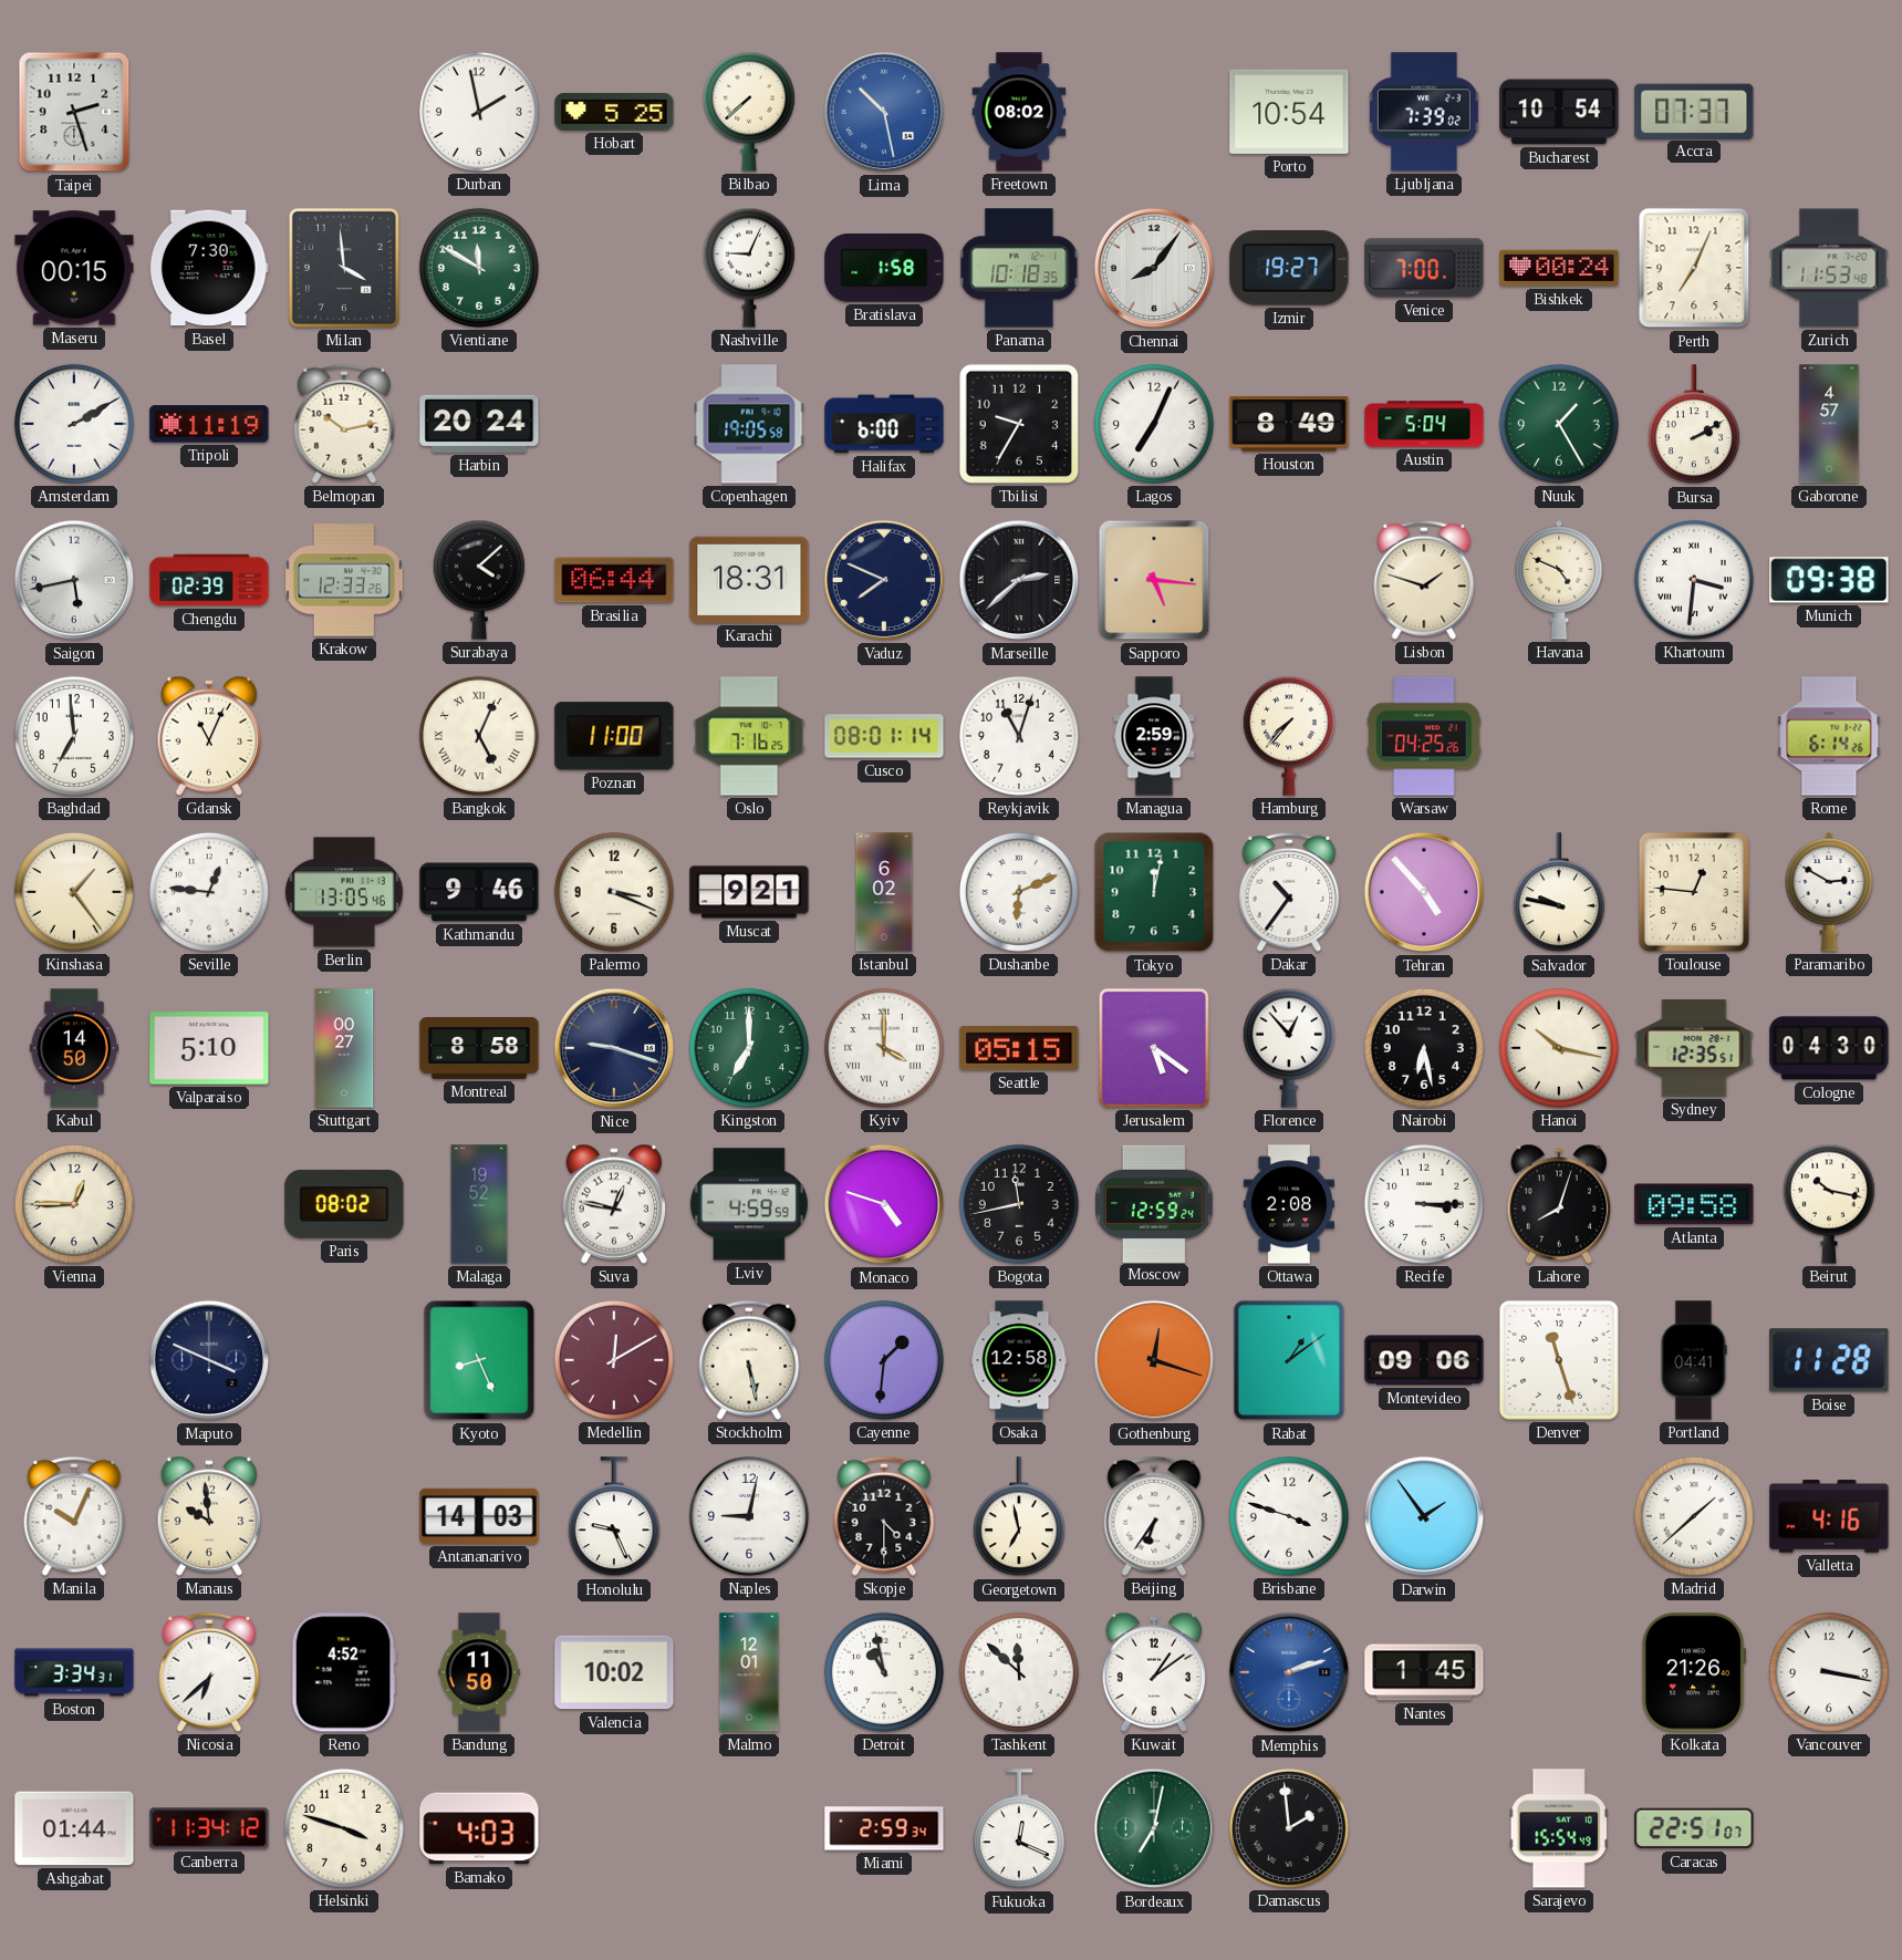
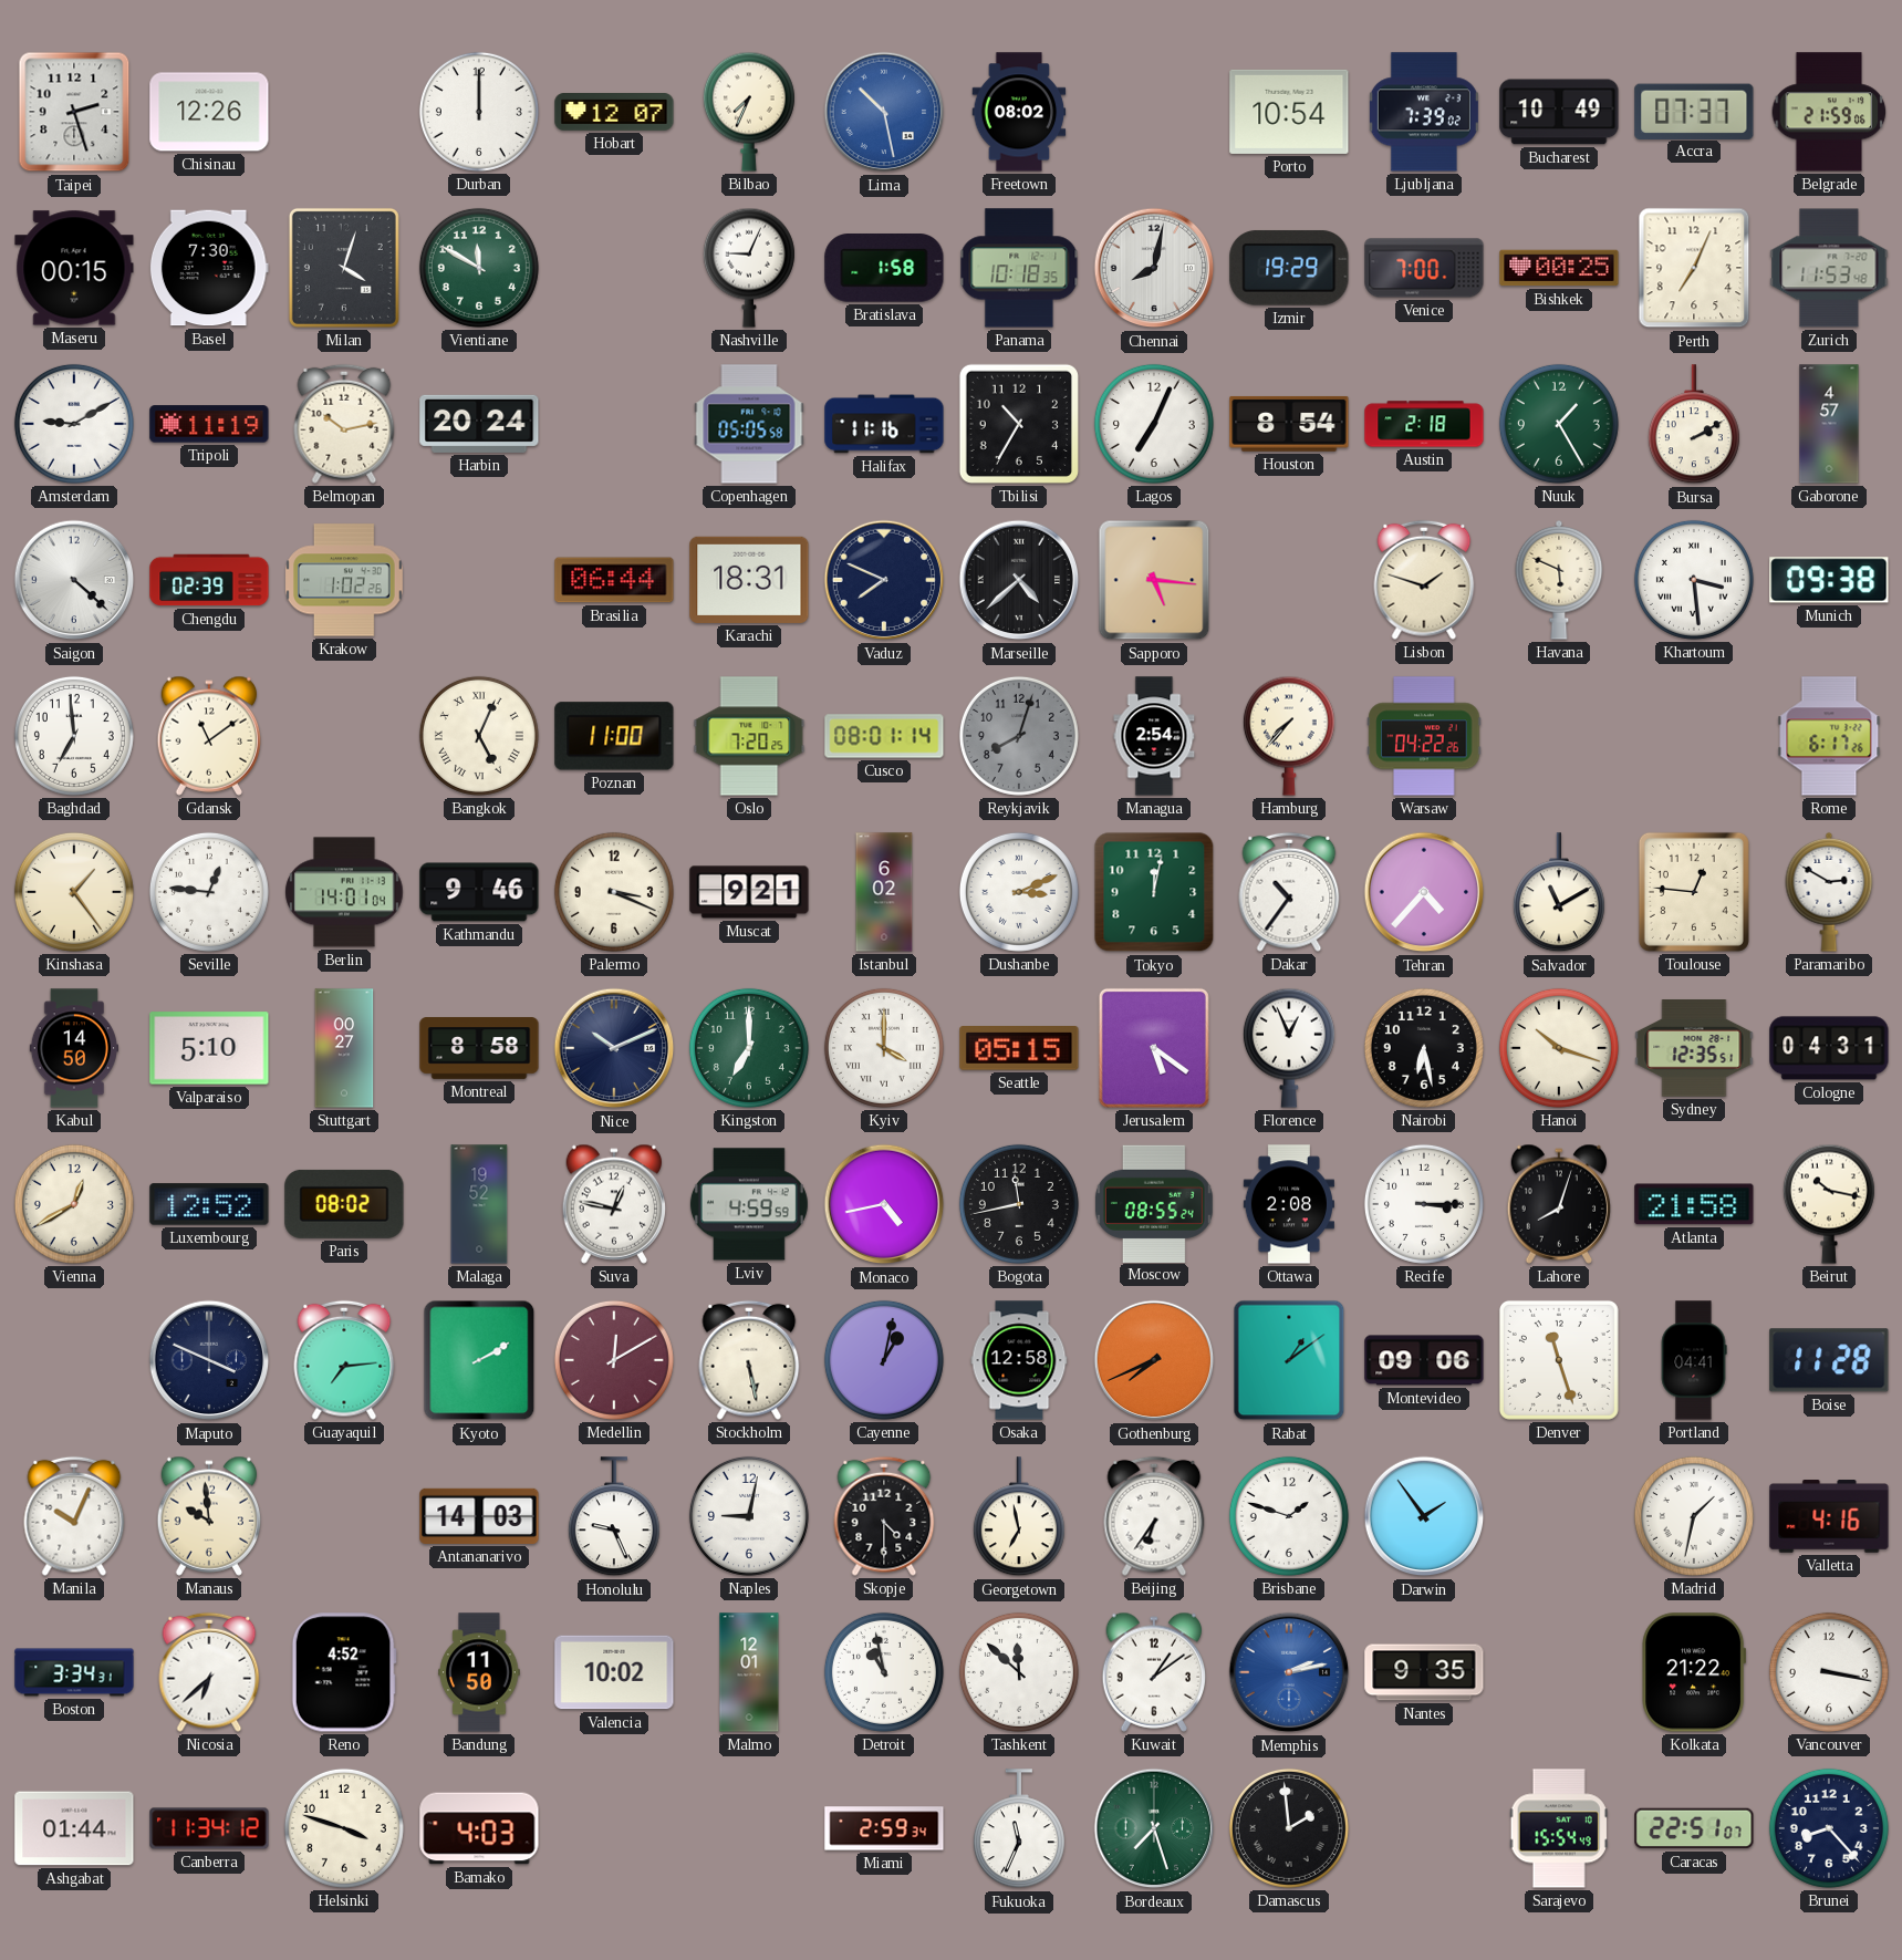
Chisinau: none -> 12:26 (209, 112)
Durban: 1:58 -> 12:00 (479, 112)
Hobart: 5:25 -> 12:07 (614, 113)
Bilbao: 7:38 -> 7:34 (749, 112)
Bucharest: 10:54 -> 10:49 (1559, 112)
Belgrade: none -> 21:59 (1829, 112)
Milan: 3:59 -> 4:03 (344, 268)
Chennai: 8:06 -> 8:02 (1154, 268)
Izmir: 19:27 -> 19:29 (1289, 268)
Bishkek: 00:24 -> 00:25 (1559, 268)
Amsterdam: 2:10 -> 9:10 (74, 424)
Copenhagen: 19:05 -> 05:05 (749, 424)
Halifax: 6:00 -> 11:16 (884, 424)
Tbilisi: 9:35 -> 10:35 (1019, 424)
Houston: 8:49 -> 8:54 (1289, 424)
Austin: 5:04 -> 2:18 (1424, 424)
Saigon: 5:43 -> 4:22 (74, 580)
Krakow: 12:33 -> 1:02 (344, 580)
Surabaya: 4:08 -> none (479, 580)
Marseille: 2:38 -> 4:38 (1019, 580)
Havana: 4:49 -> 5:49 (1559, 580)
Khartoum: 3:31 -> 3:29 (1694, 580)
Gdansk: 11:04 -> 11:09 (209, 736)
Oslo: 7:16 -> 7:20 (749, 736)
Reykjavik: 11:03 -> 8:03 (1019, 736)
Reykjavik dial: white -> grey (1019, 736)
Managua: 2:59 -> 2:54 (1154, 736)
Warsaw: 04:25 -> 04:22 (1424, 736)
Rome: 6:14 -> 6:17 (1829, 736)
Berlin: 13:05 -> 14:01 (344, 892)
Dushanbe: 6:11 -> 3:11 (1019, 892)
Tehran: 4:53 -> 4:37 (1424, 892)
Salvador: 9:47 -> 11:10 (1559, 893)
Nice: 9:18 -> 10:11 (614, 1048)
Florence: 12:53 -> 12:56 (1289, 1048)
Hanoi: 10:17 -> 10:18 (1559, 1048)
Cologne: 04:30 -> 04:31 (1829, 1048)
Vienna: 12:45 -> 12:40 (74, 1204)
Luxembourg: none -> 12:52 (209, 1204)
Monaco: 4:48 -> 4:43 (884, 1204)
Moscow: 12:59 -> 08:55 (1154, 1203)
Atlanta: 09:58 -> 21:58 (1694, 1204)
Guayaquil: none -> 7:14 (344, 1360)
Kyoto: 8:26 -> 2:10 (479, 1360)
Cayenne: 1:31 -> 1:02 (884, 1360)
Gothenburg: 12:18 -> 7:41 (1154, 1360)
Brisbane: 3:48 -> 1:48 (1289, 1516)
Madrid: 1:38 -> 1:32 (1694, 1516)
Memphis: 2:12 -> 2:13 (1289, 1672)
Nantes: 1:45 -> 9:35 (1424, 1672)
Kolkata: 21:26 -> 21:22 (1694, 1672)
Fukuoka: 12:19 -> 11:34 (1019, 1829)
Bordeaux: 7:02 -> 7:27 (1154, 1828)
Brunei: none -> 8:23 (1829, 1828)
